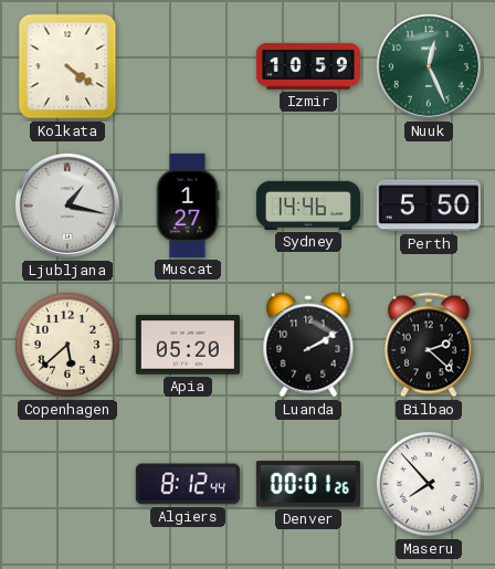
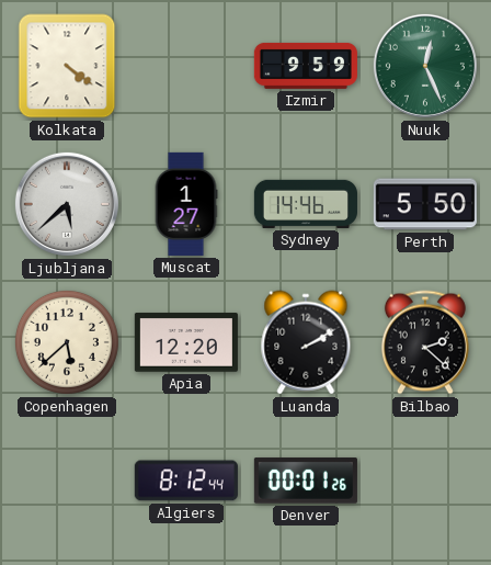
Izmir: 10:59 -> 9:59 (306, 66)
Ljubljana: 1:17 -> 5:38 (67, 204)
Apia: 05:20 -> 12:20 (186, 342)
Maseru: 7:53 -> none (429, 484)
